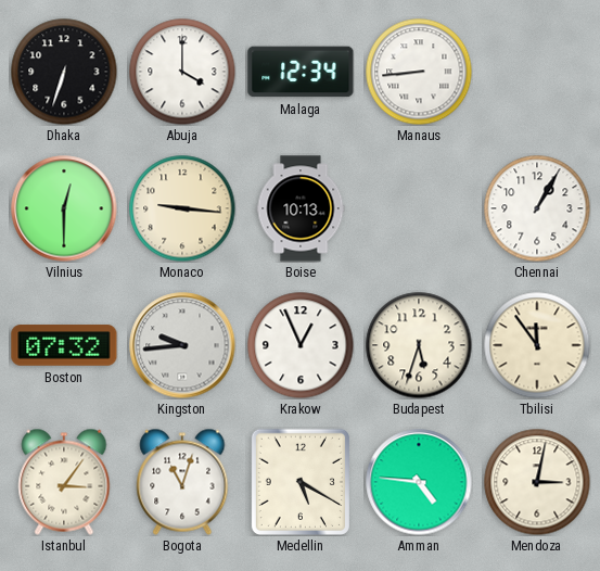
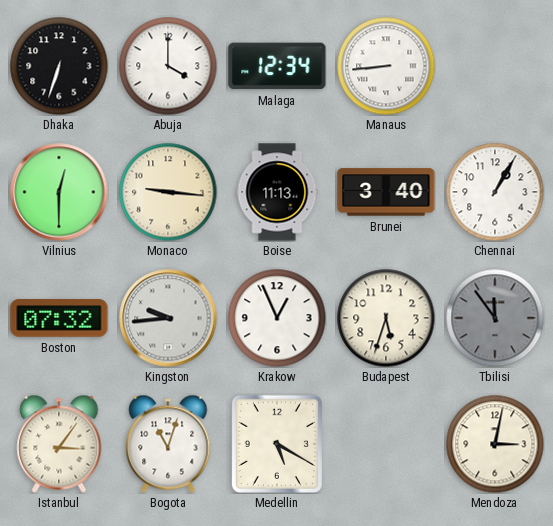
Boise: 10:13 -> 11:13 (277, 192)
Brunei: none -> 3:40 (386, 192)
Tbilisi dial: cream -> grey (495, 318)
Amman: 4:46 -> none (419, 482)
